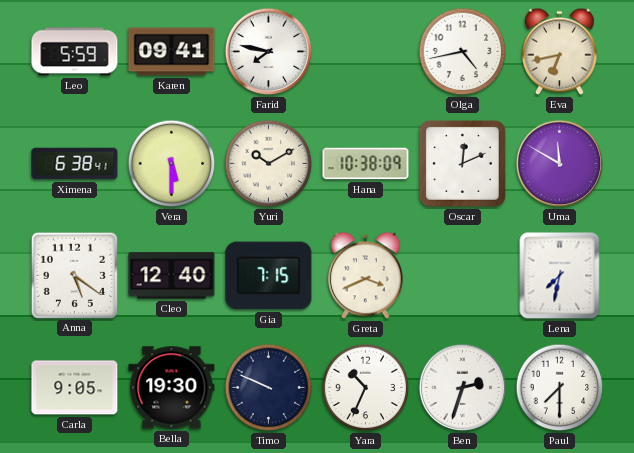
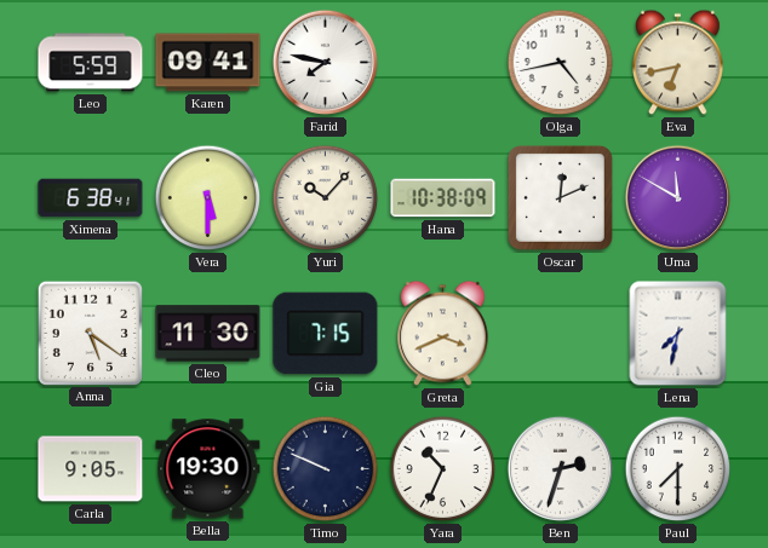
Yuri: 10:10 -> 10:07 (326, 198)
Cleo: 12:40 -> 11:30 (208, 334)
